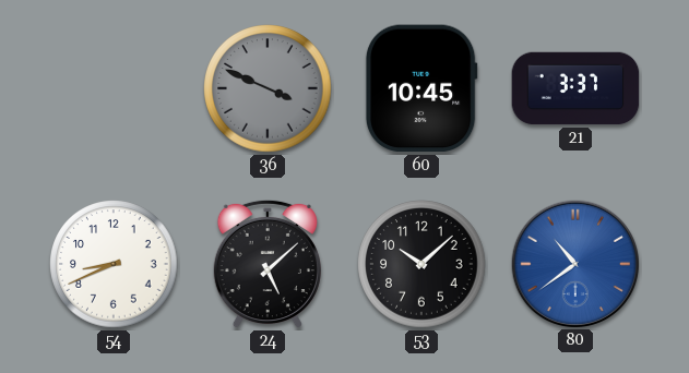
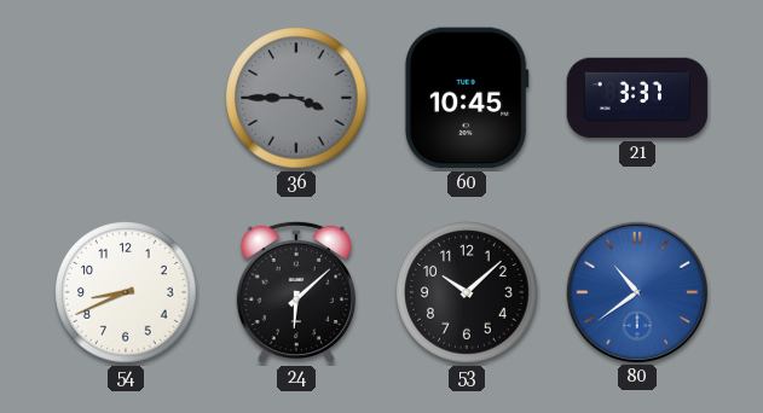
36: 3:49 -> 3:45 (296, 98)
24: 5:08 -> 6:08 (296, 292)
